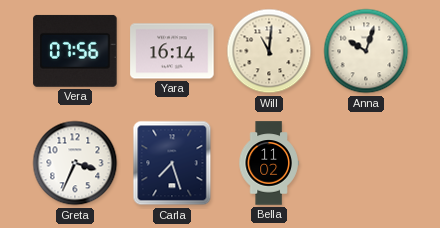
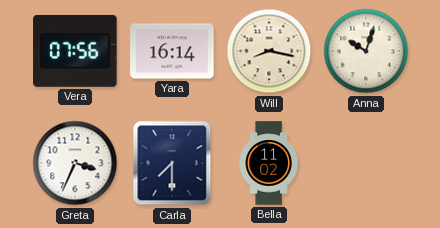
Will: 11:01 -> 8:17 (269, 51)
Carla: 7:27 -> 7:30 (172, 163)
